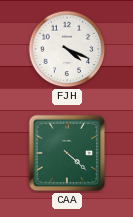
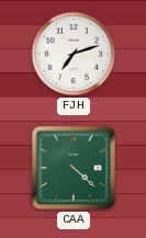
FJH: 4:19 -> 7:12 (74, 54)
